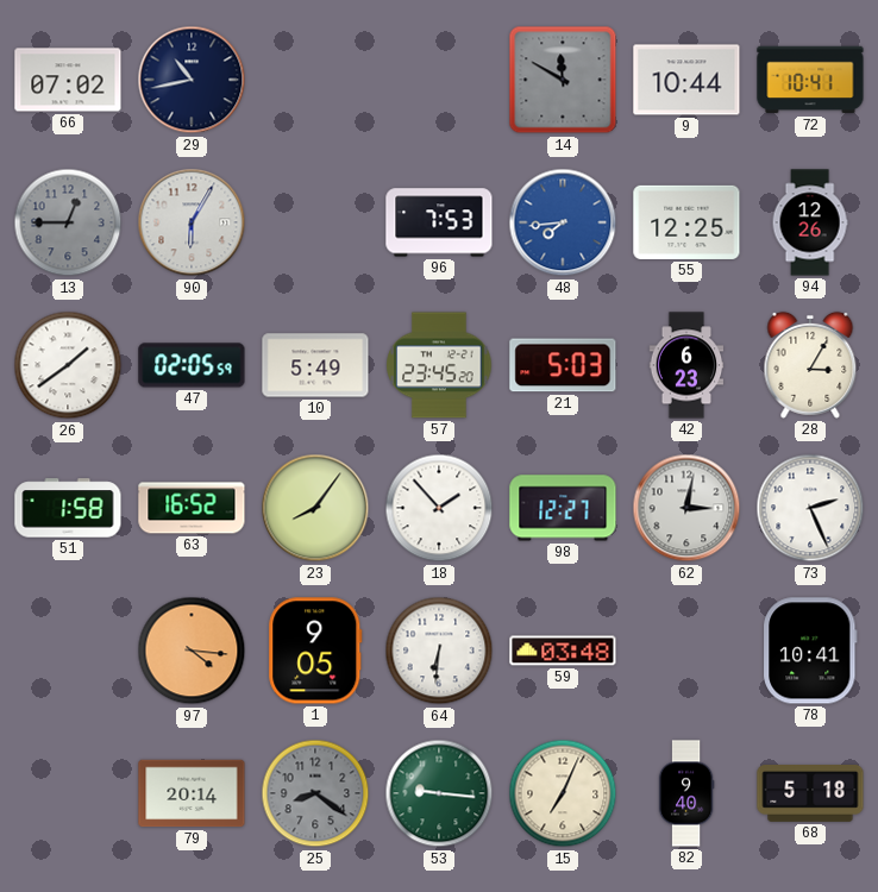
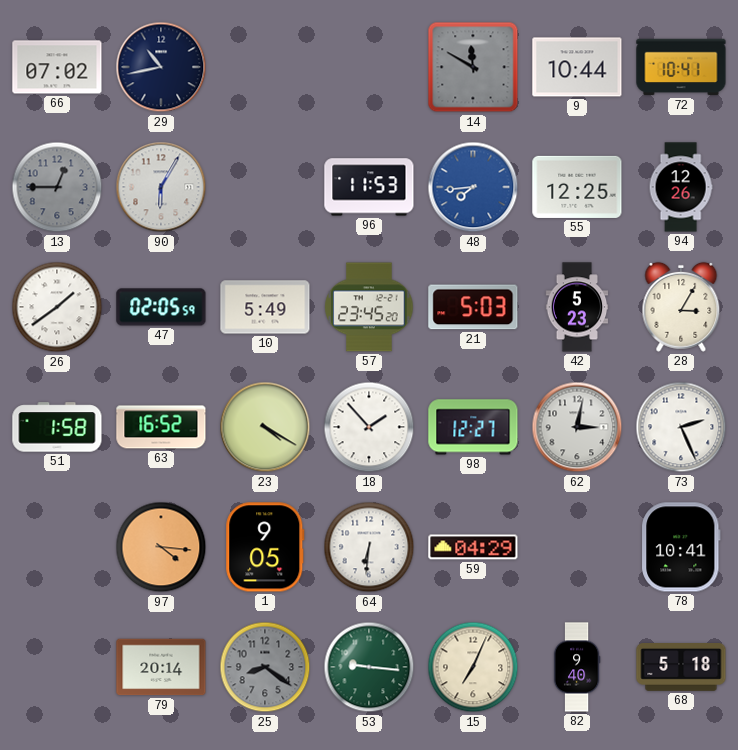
96: 7:53 -> 11:53 (369, 187)
42: 6:23 -> 5:23 (577, 307)
23: 8:06 -> 4:20 (265, 427)
59: 03:48 -> 04:29 (473, 547)
